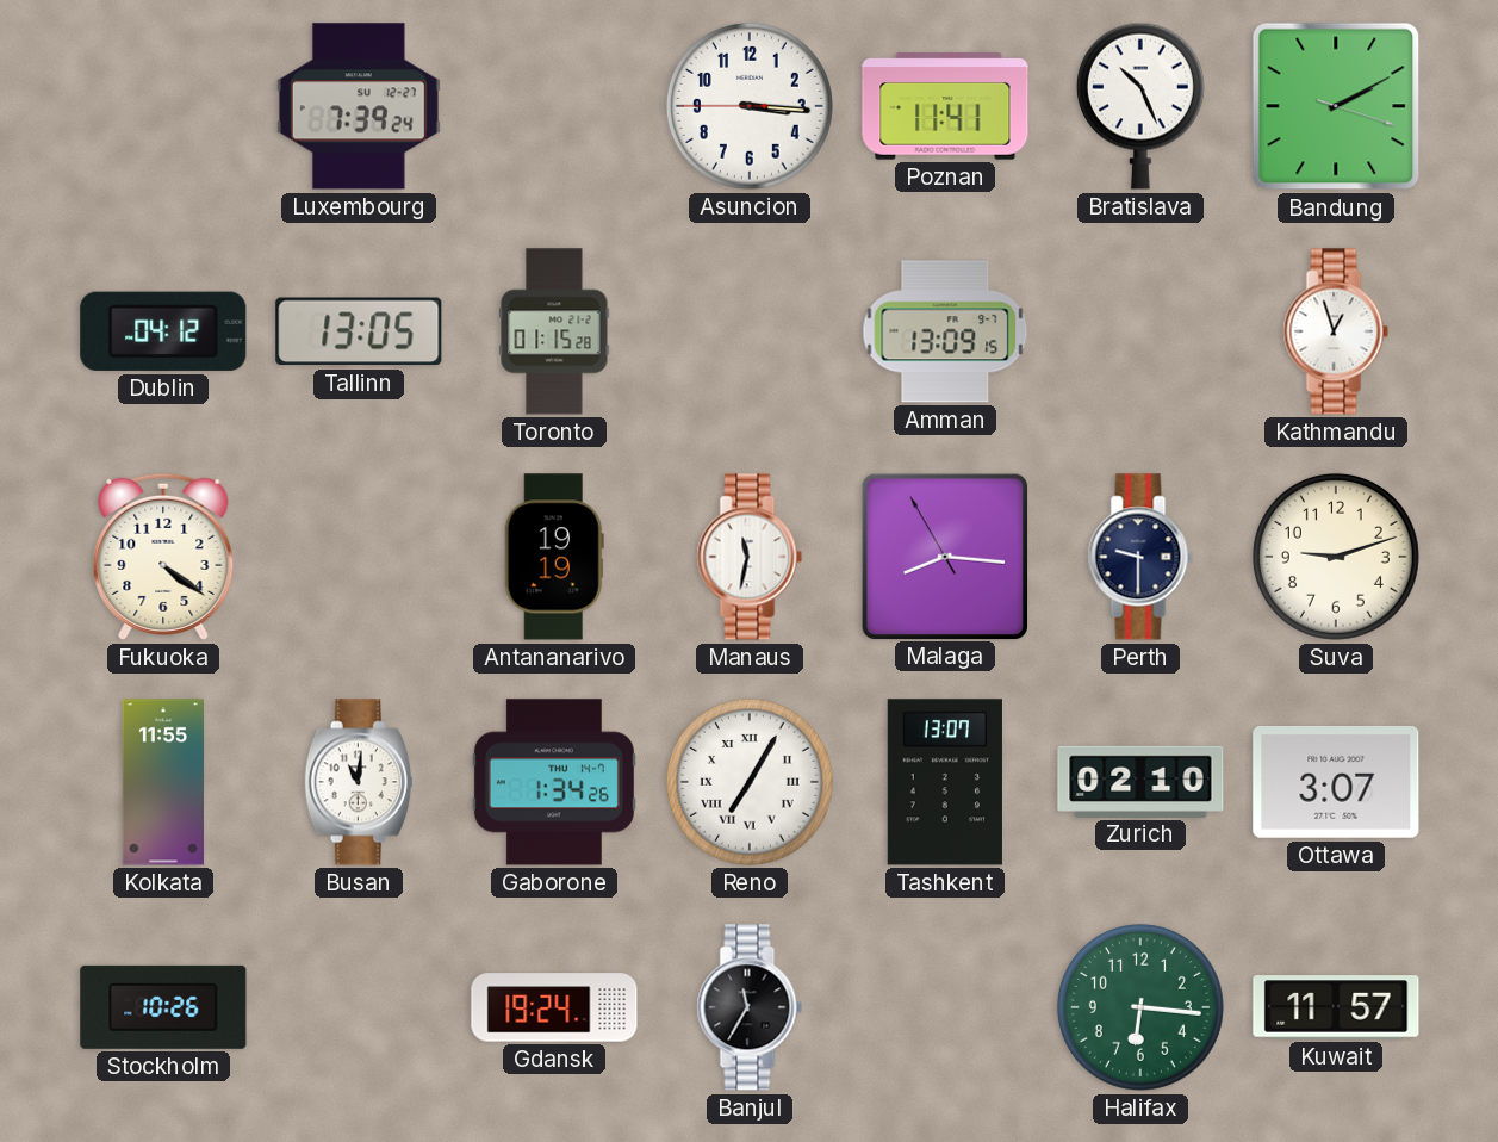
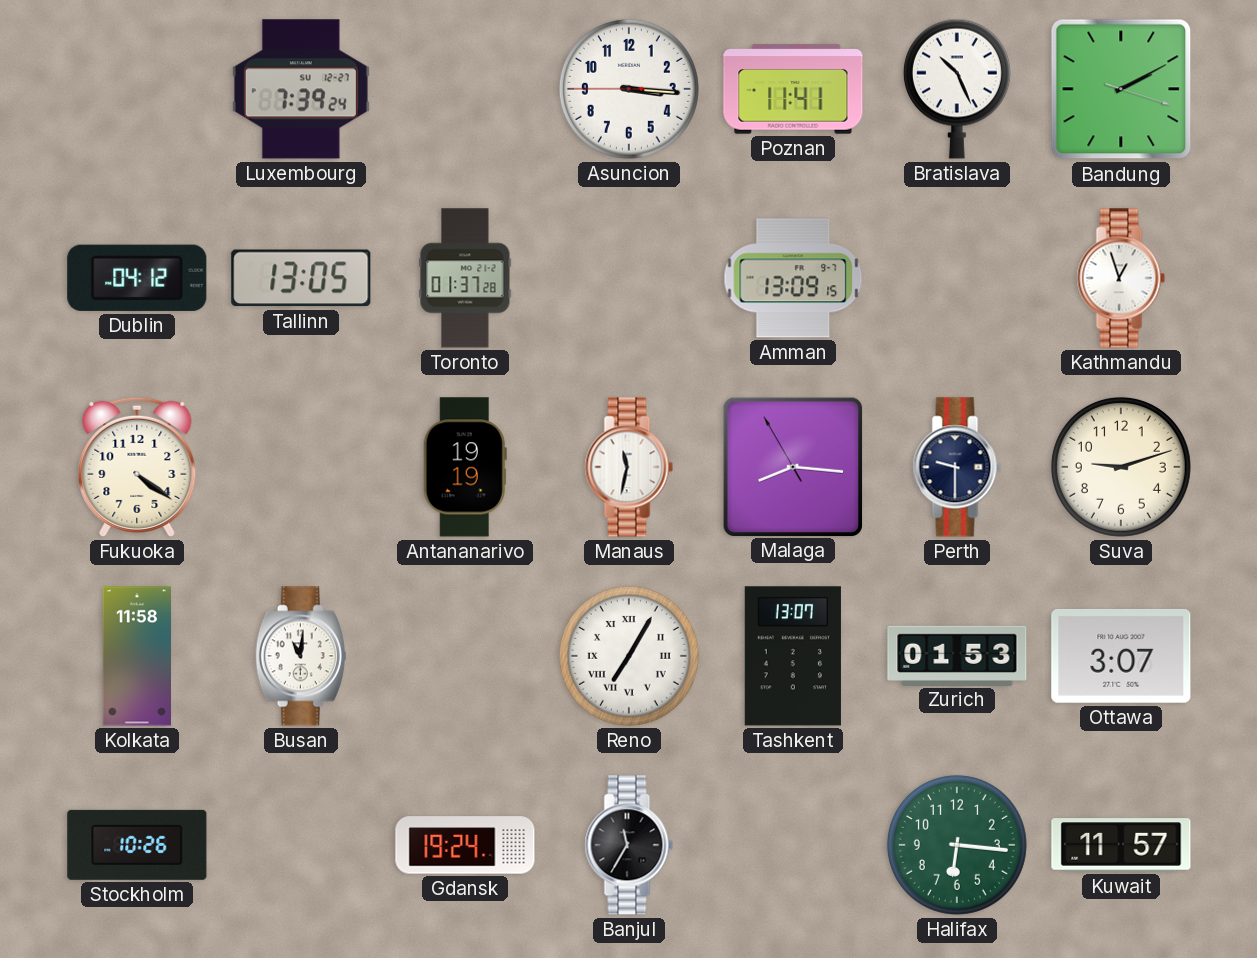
Toronto: 01:15 -> 01:37 (465, 278)
Kolkata: 11:55 -> 11:58 (136, 656)
Gaborone: 1:34 -> none (554, 782)
Zurich: 02:10 -> 01:53 (957, 655)
